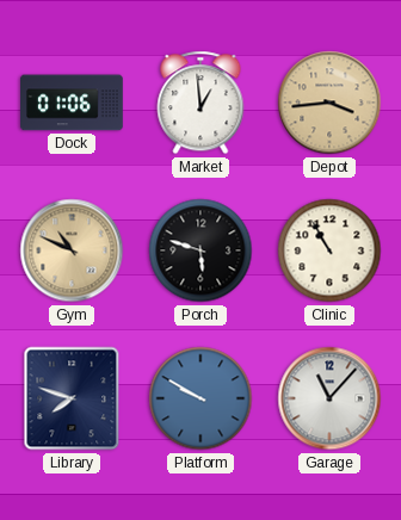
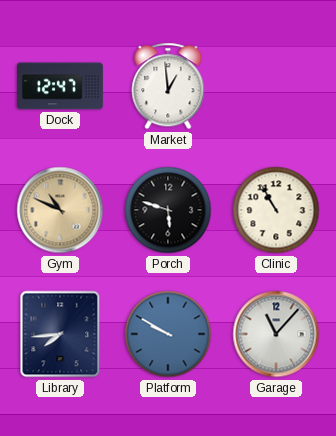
Dock: 01:06 -> 12:47 (61, 86)
Depot: 3:44 -> none (329, 103)
Library: 7:48 -> 7:44 (60, 334)
